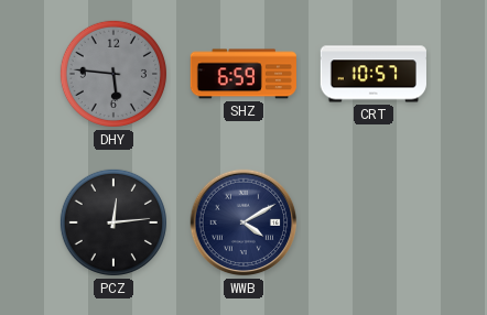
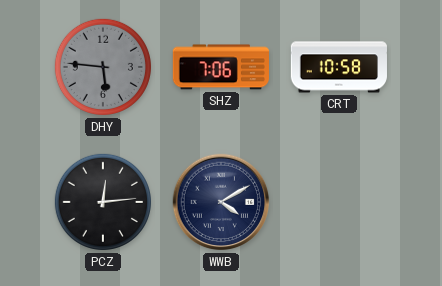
SHZ: 6:59 -> 7:06 (221, 67)
CRT: 10:57 -> 10:58 (339, 67)
